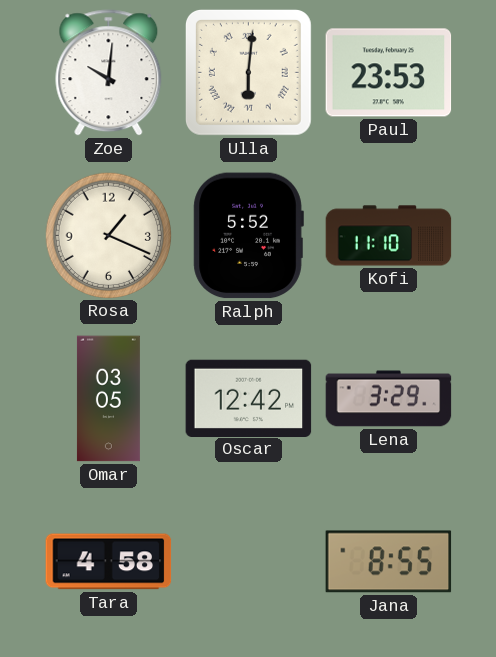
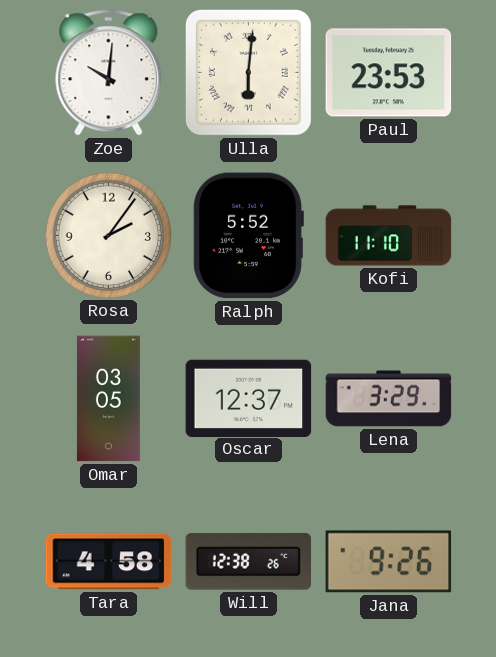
Rosa: 1:19 -> 2:06 (108, 235)
Oscar: 12:42 -> 12:37 (249, 398)
Will: none -> 12:38 (249, 561)
Jana: 8:55 -> 9:26 (389, 562)
